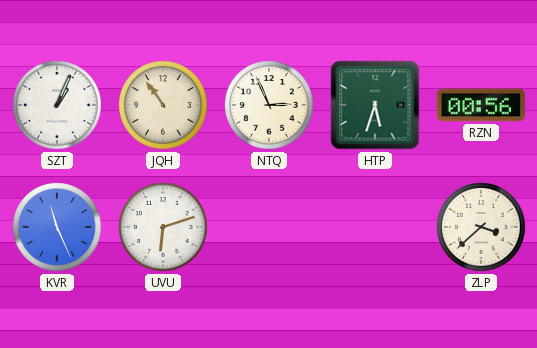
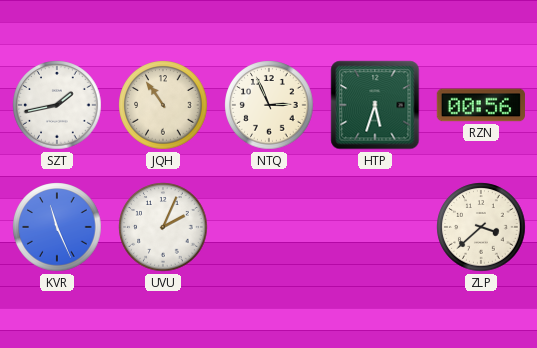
SZT: 1:04 -> 1:43 (57, 105)
UVU: 6:12 -> 2:04 (163, 227)
